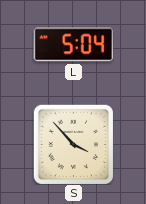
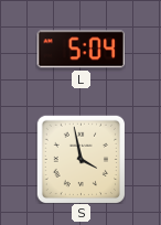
S: 3:53 -> 3:58 (80, 159)
